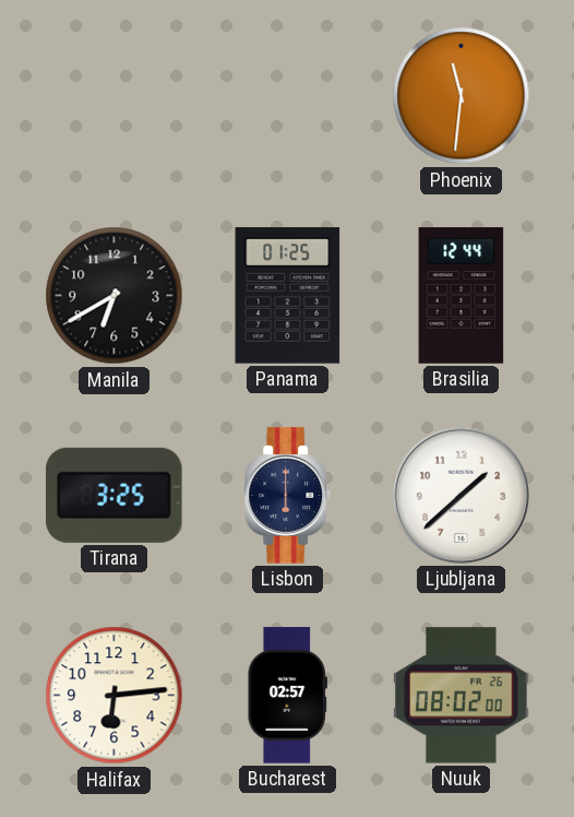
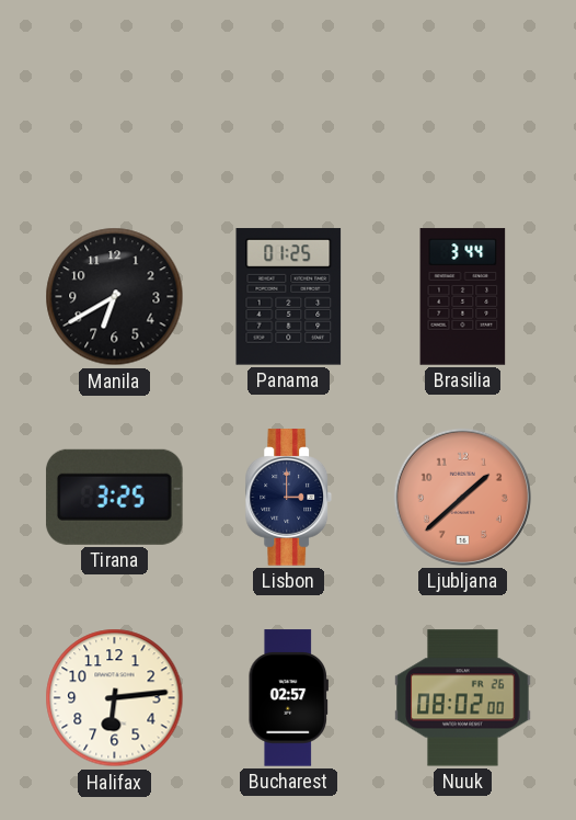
Phoenix: 11:31 -> none (462, 96)
Brasilia: 12:44 -> 3:44 (463, 297)
Lisbon: 6:00 -> 3:00 (289, 498)
Ljubljana dial: white -> salmon (462, 497)
